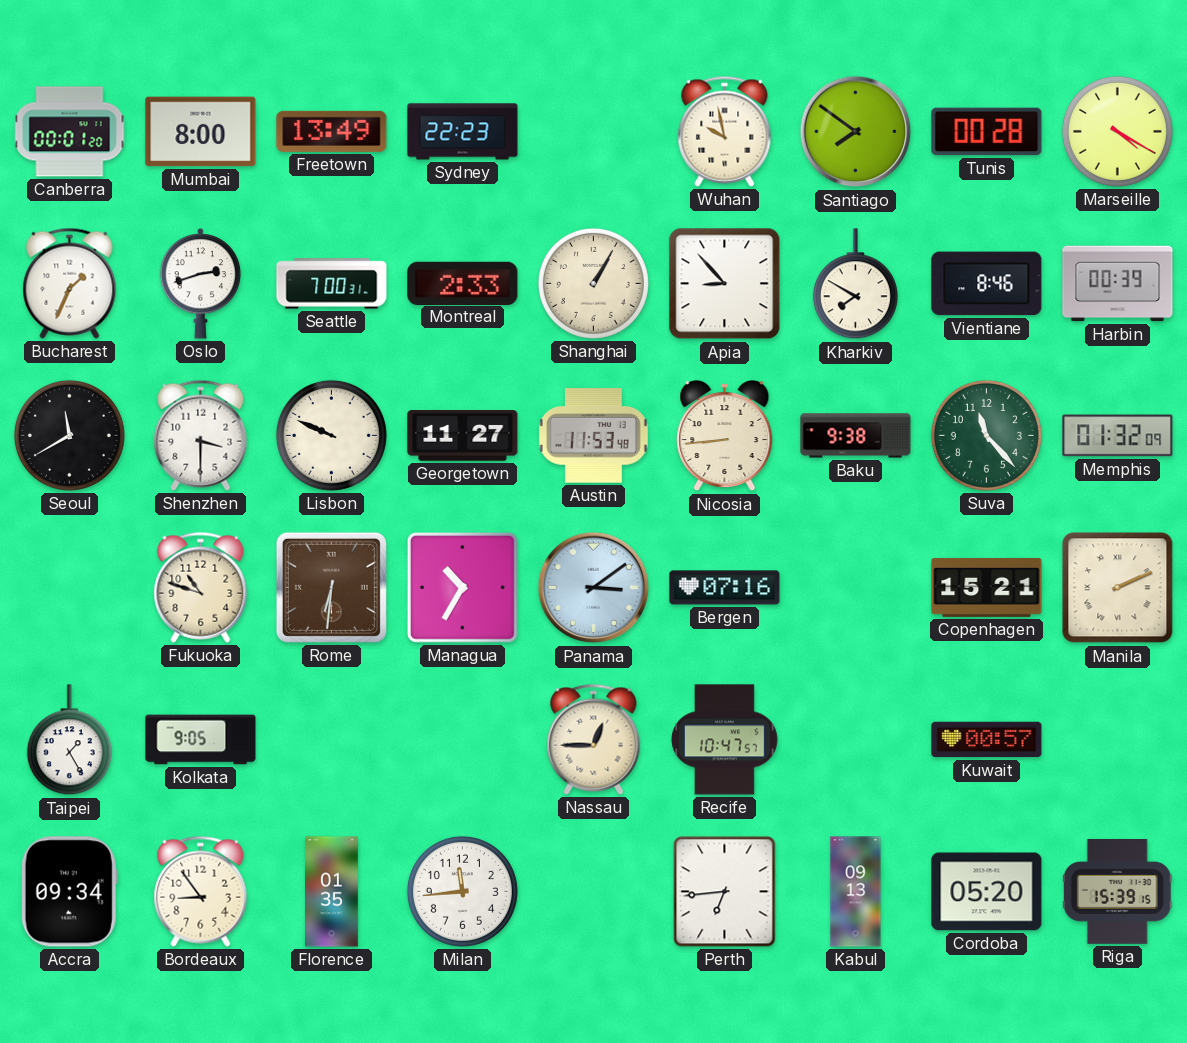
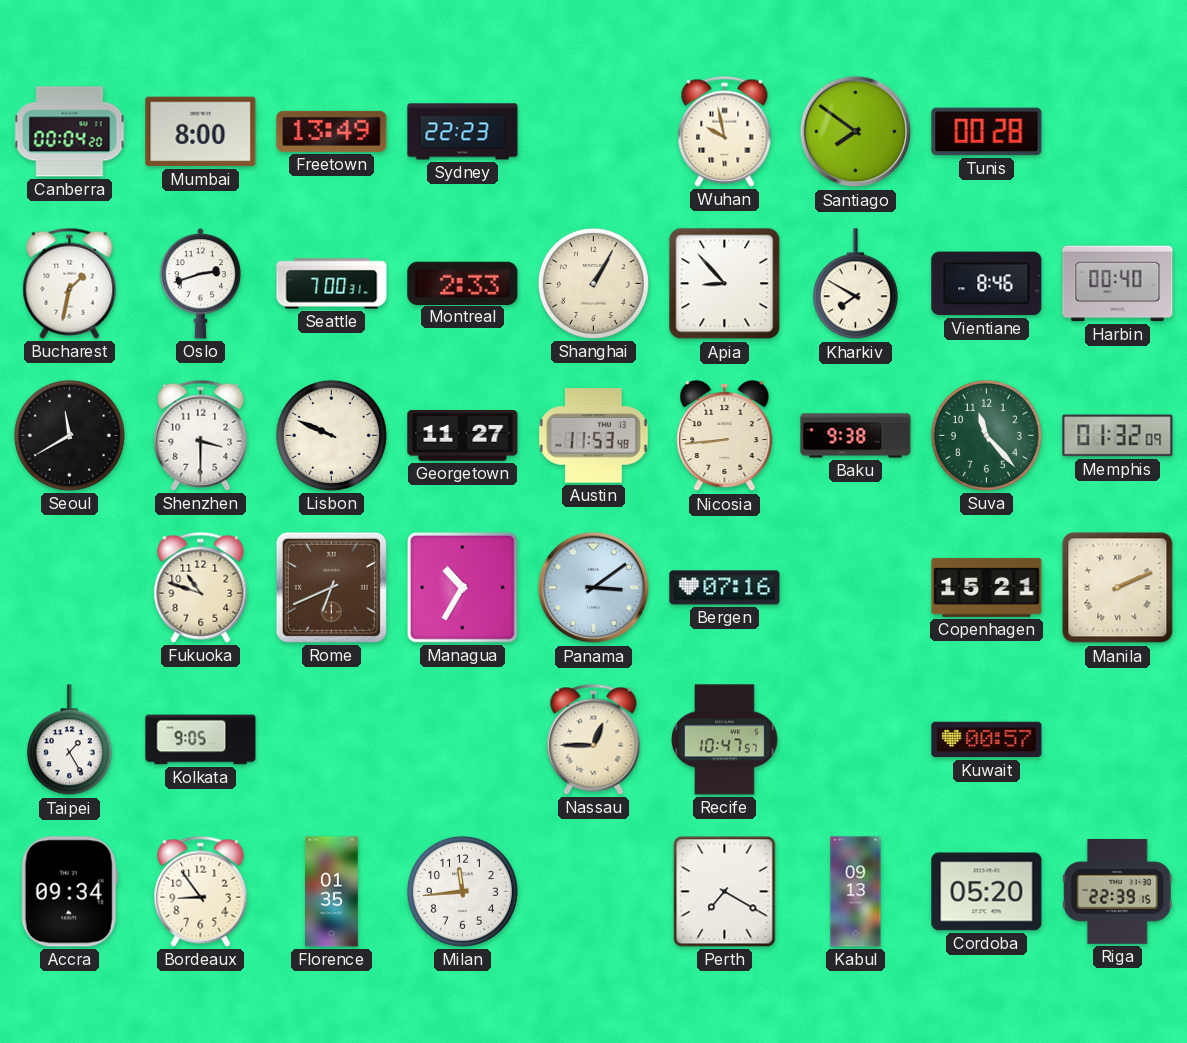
Canberra: 00:01 -> 00:04 (70, 132)
Marseille: 4:20 -> none (1117, 131)
Bucharest: 1:34 -> 1:32 (70, 283)
Harbin: 00:39 -> 00:40 (1118, 284)
Rome: 6:31 -> 6:41 (331, 587)
Perth: 6:44 -> 7:20 (725, 892)
Riga: 15:39 -> 22:39 (1117, 891)
